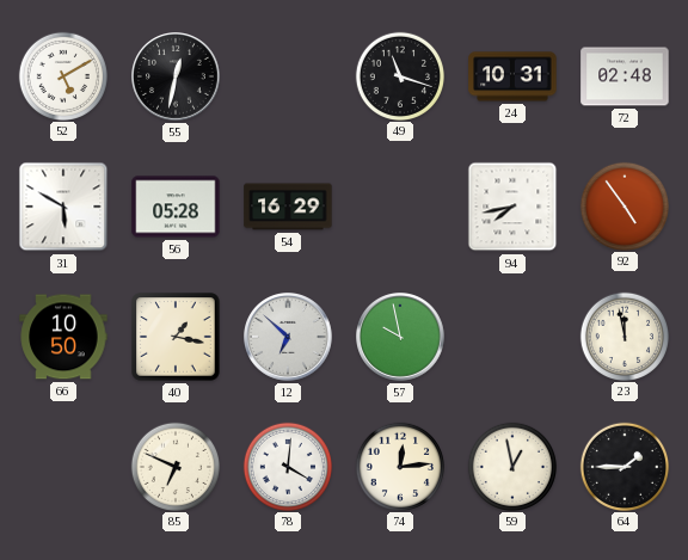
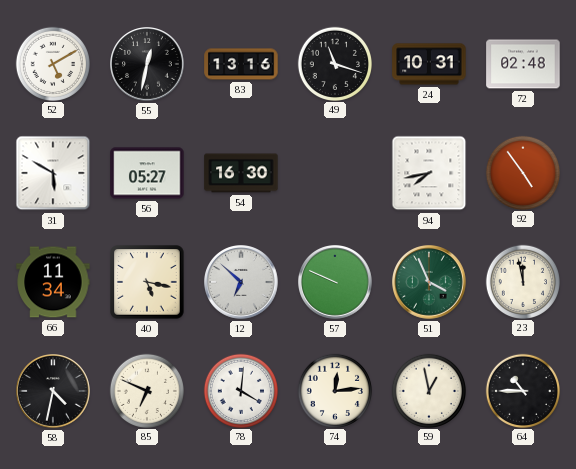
83: none -> 13:16 (241, 64)
56: 05:28 -> 05:27 (147, 173)
54: 16:29 -> 16:30 (241, 173)
66: 10:50 -> 11:34 (53, 282)
40: 1:17 -> 5:17 (147, 282)
57: 9:58 -> 9:49 (336, 283)
51: none -> 3:56 (430, 283)
58: none -> 4:32 (54, 392)
64: 1:45 -> 10:45 (522, 390)
